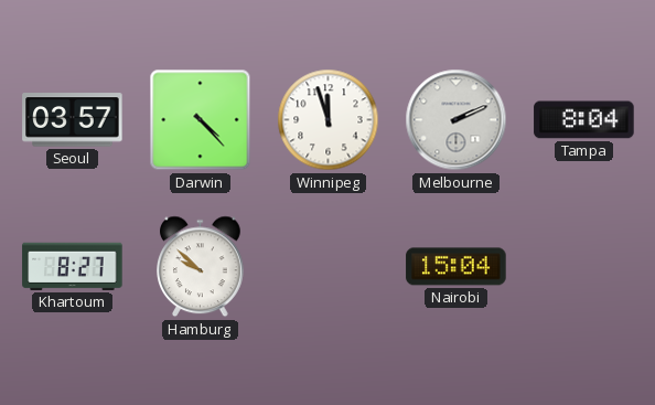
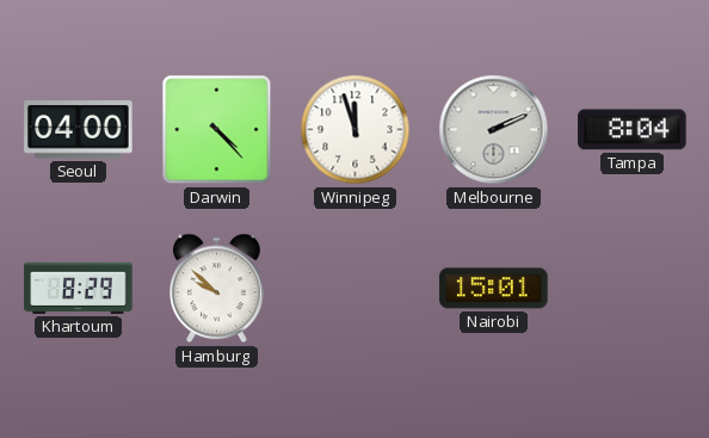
Seoul: 03:57 -> 04:00 (79, 130)
Khartoum: 8:27 -> 8:29 (79, 288)
Nairobi: 15:04 -> 15:01 (494, 289)
